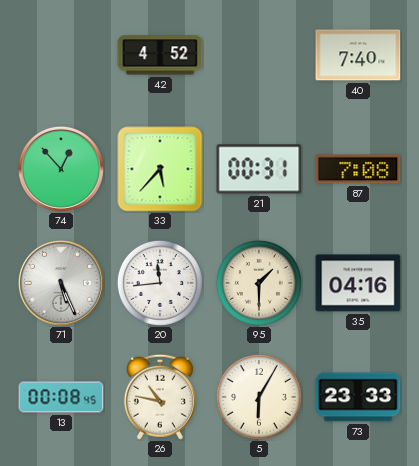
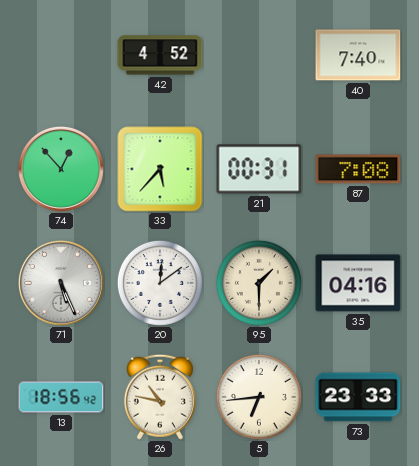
20: 11:44 -> 12:09 (160, 283)
13: 00:08 -> 18:56 (61, 397)
5: 6:05 -> 6:44 (259, 397)
